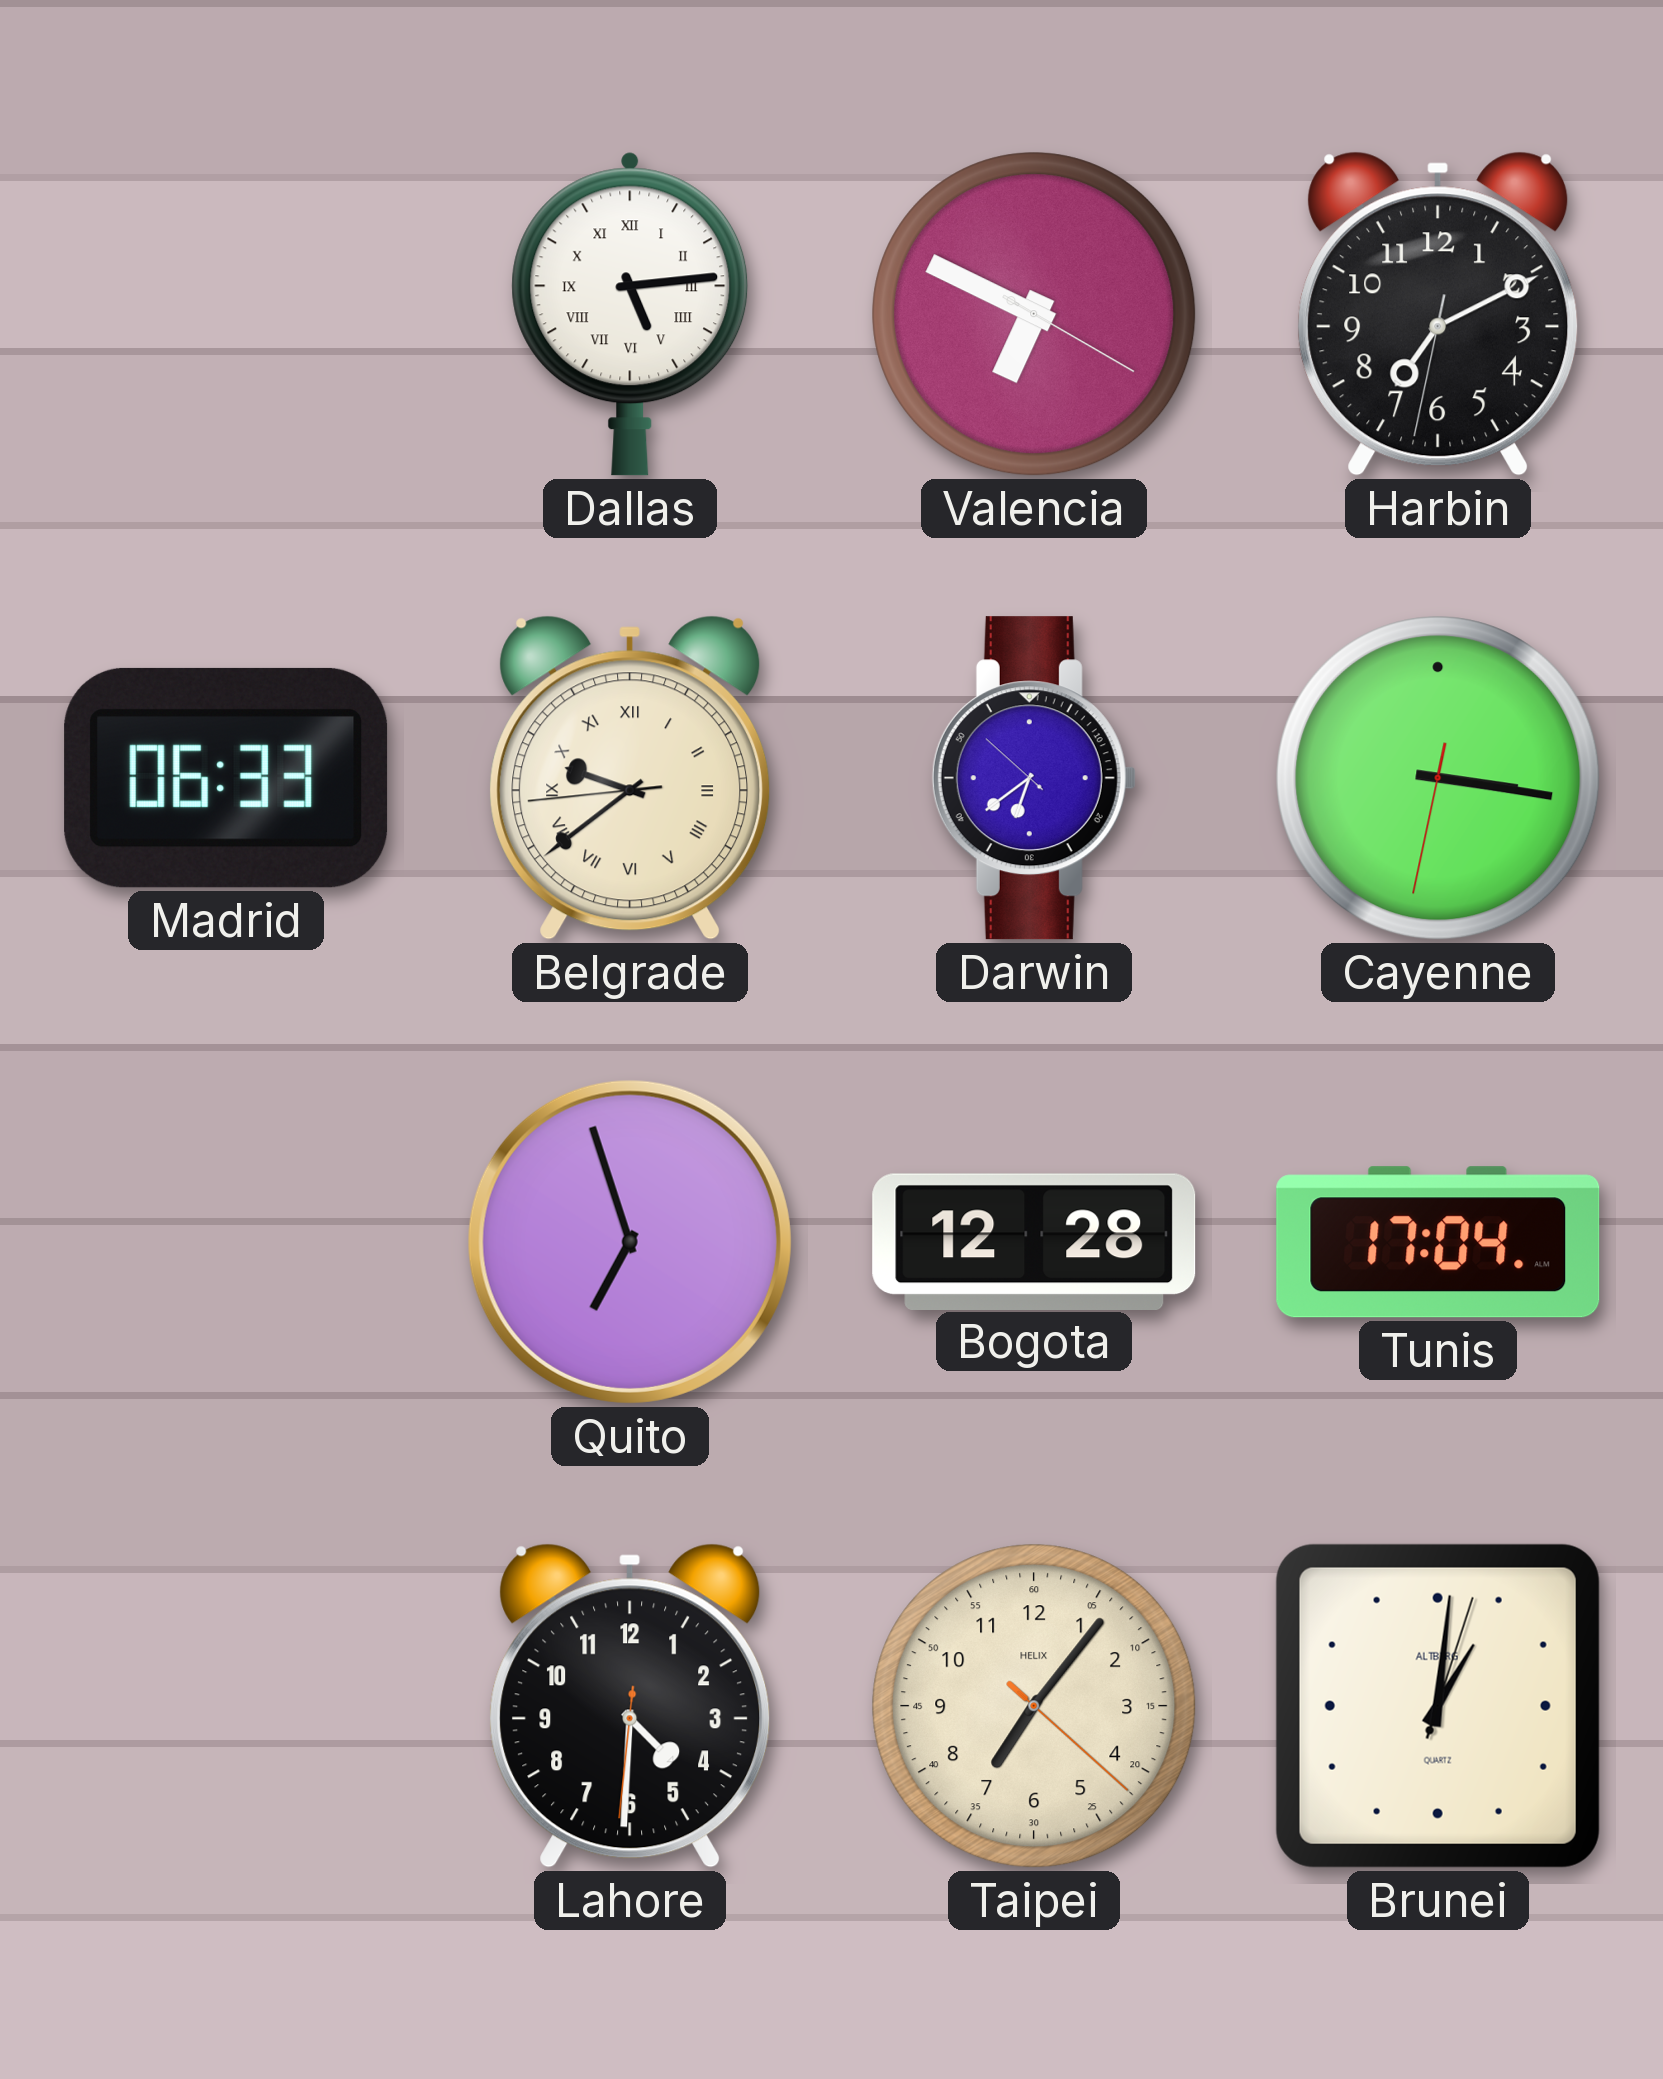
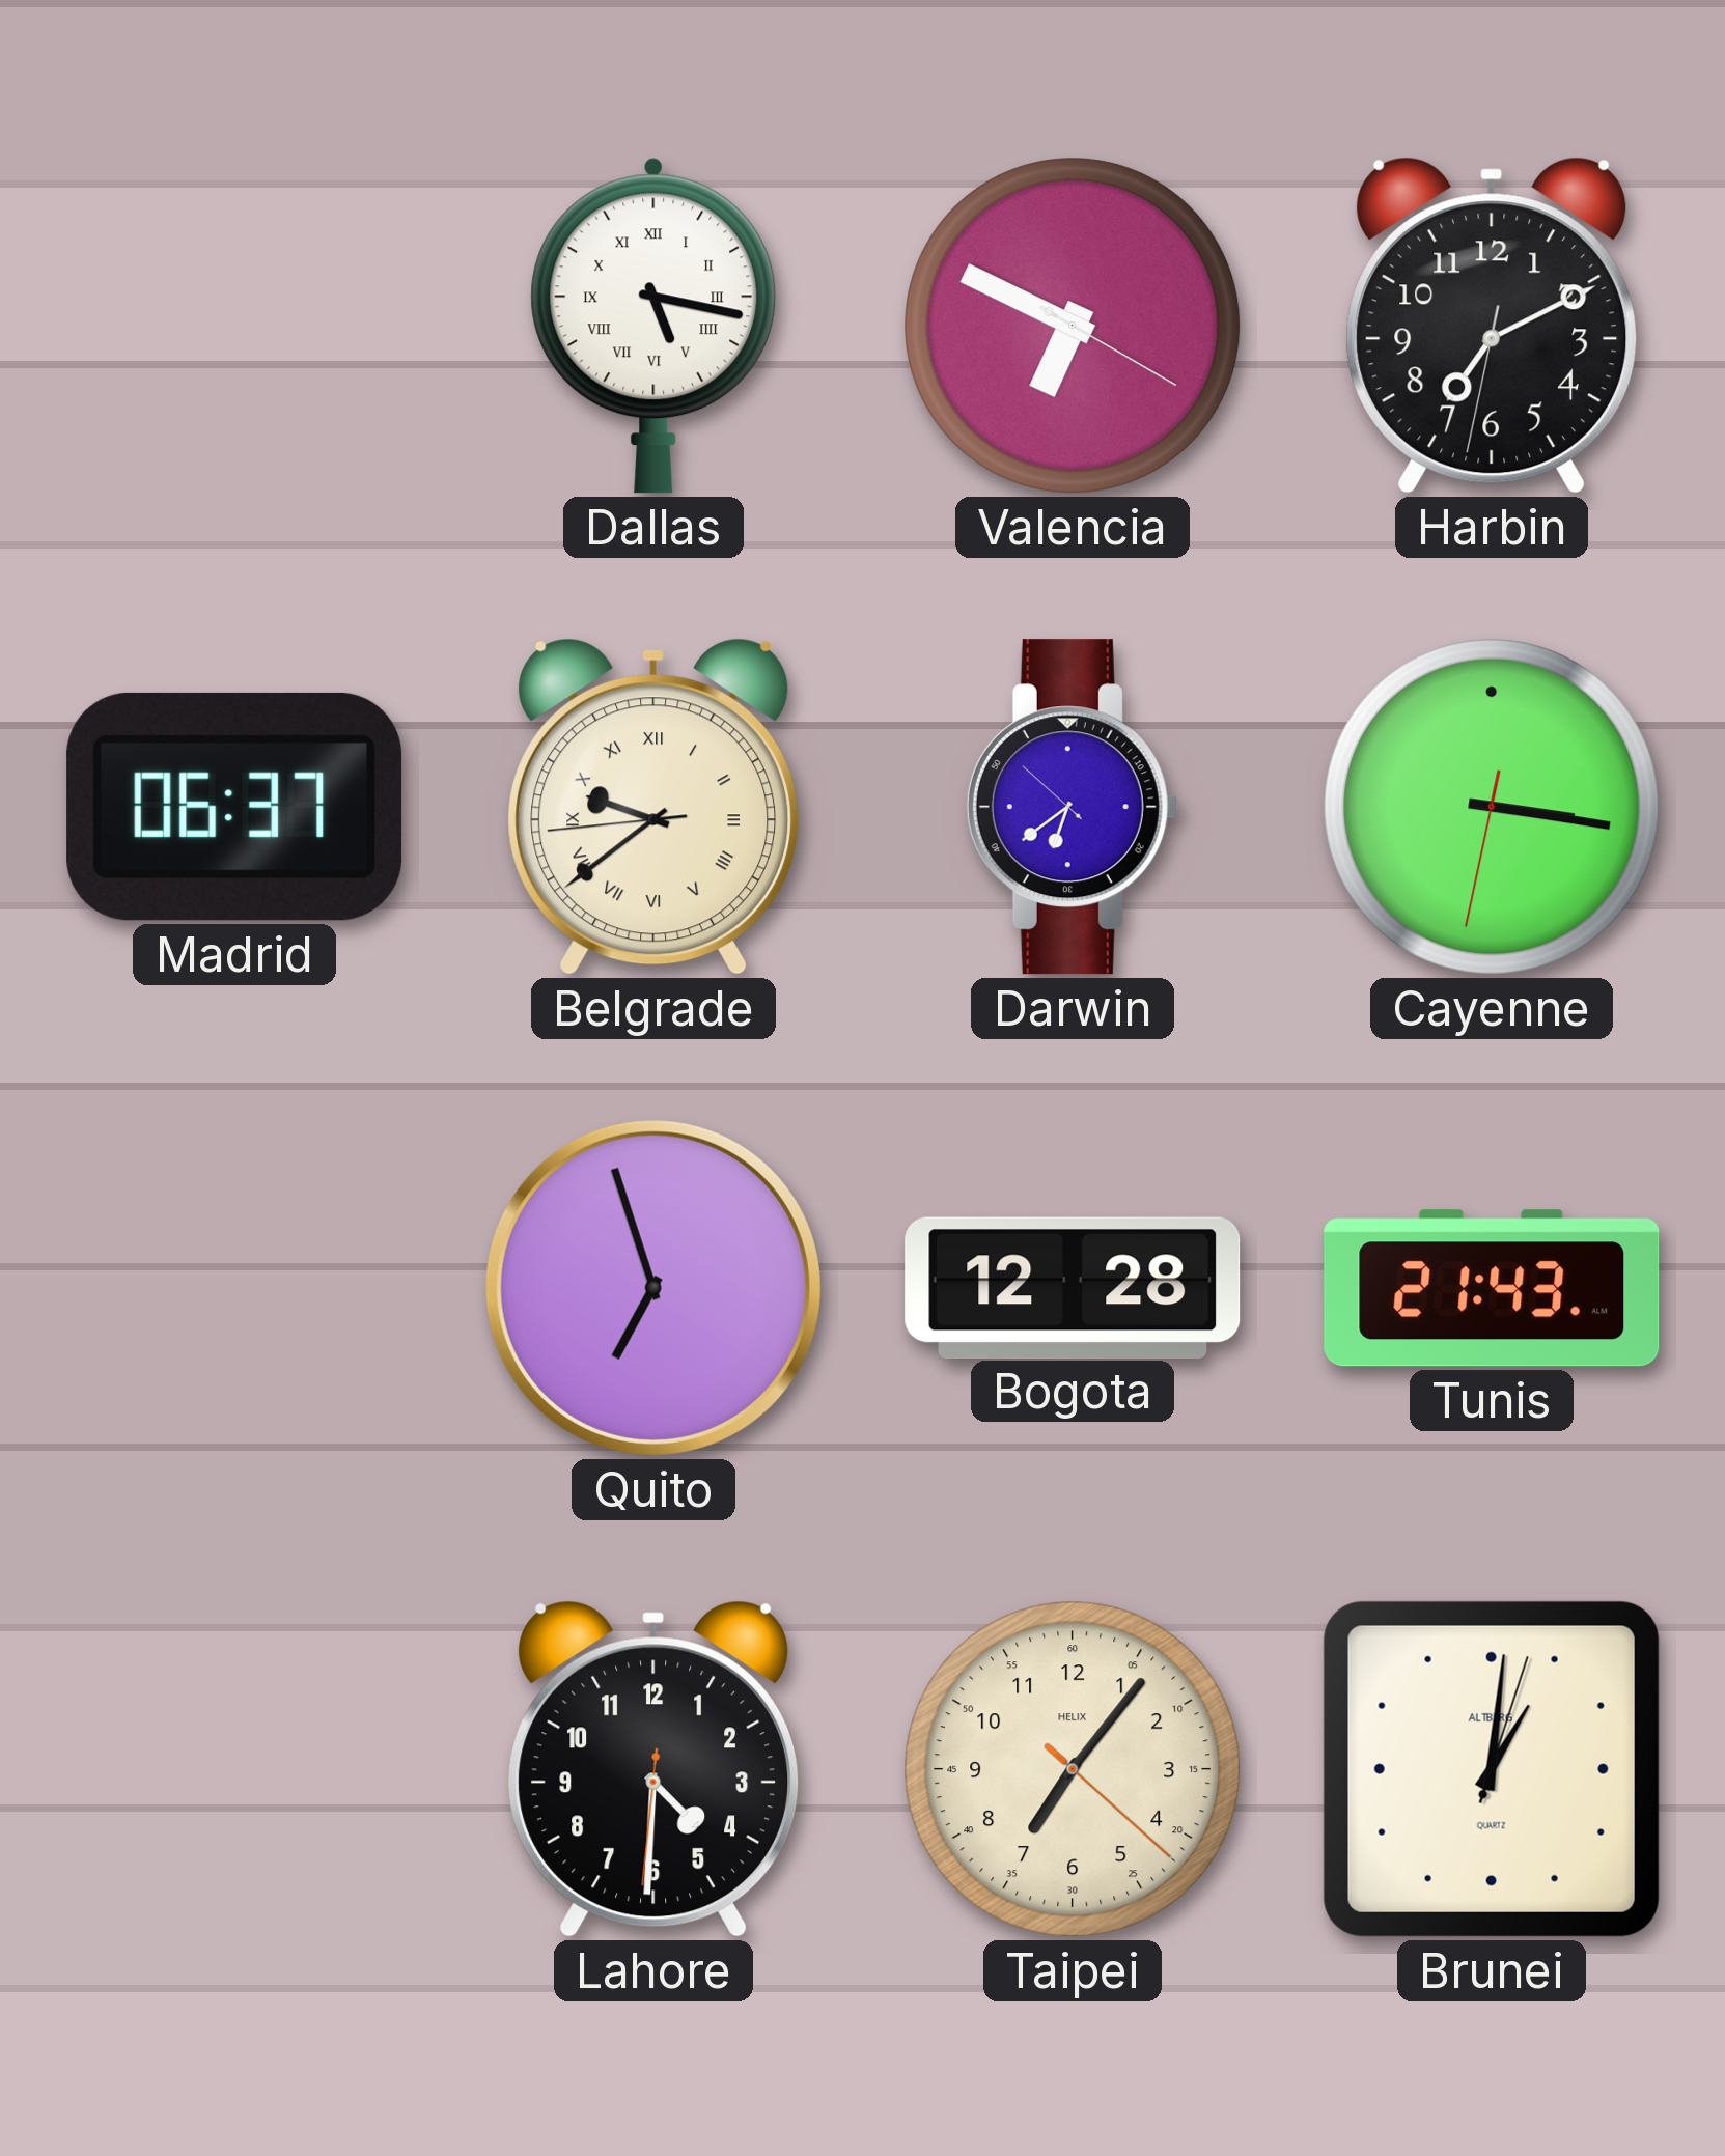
Dallas: 5:14 -> 5:17 (653, 326)
Madrid: 06:33 -> 06:37 (234, 807)
Tunis: 17:04 -> 21:43 (1492, 1288)
